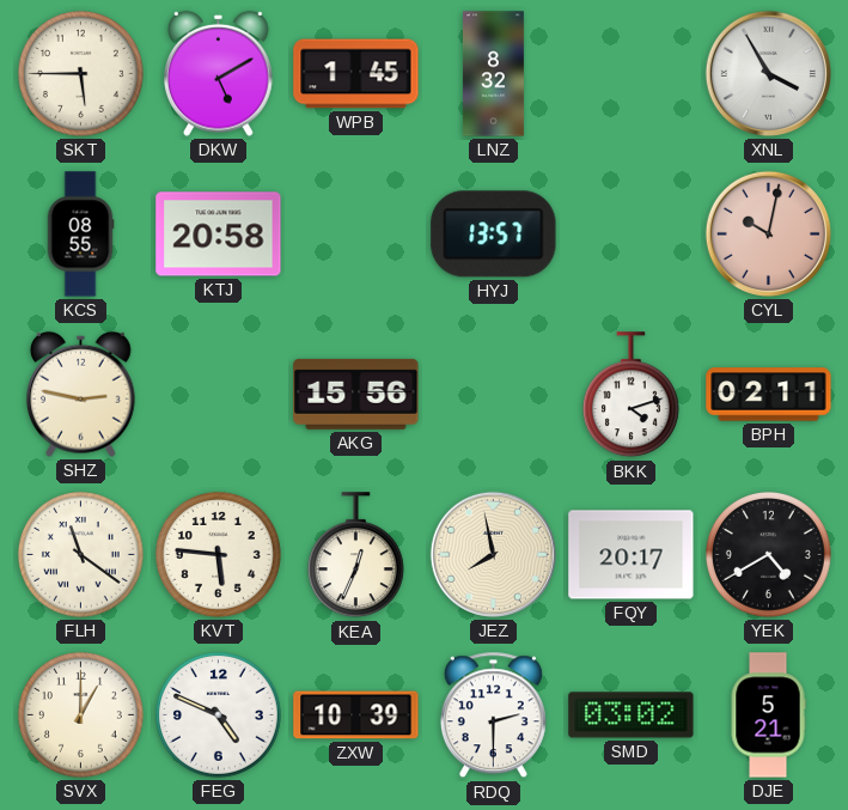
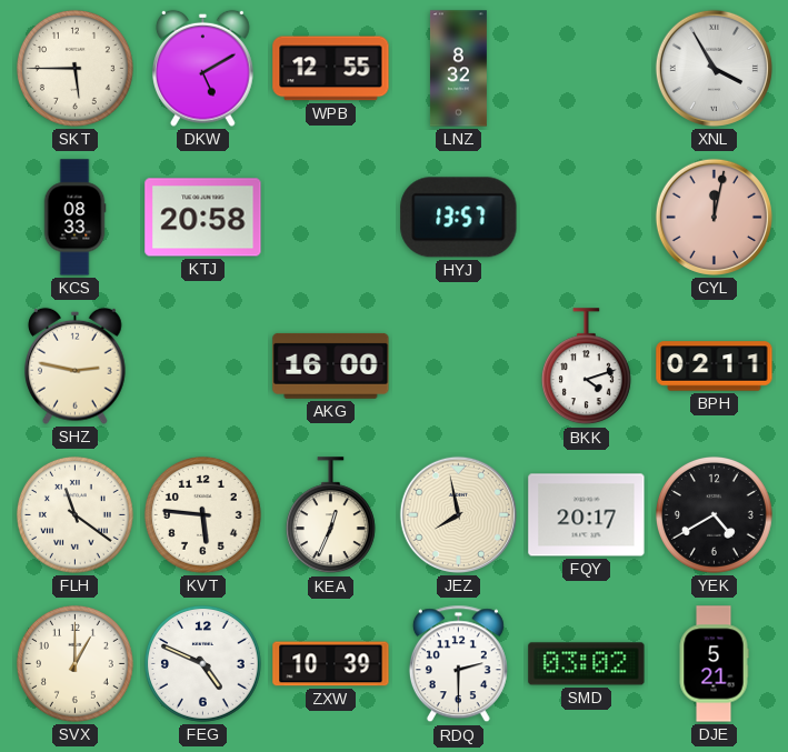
WPB: 1:45 -> 12:55 (331, 69)
KCS: 08:55 -> 08:33 (74, 218)
CYL: 10:02 -> 12:02 (714, 217)
AKG: 15:56 -> 16:00 (331, 365)
